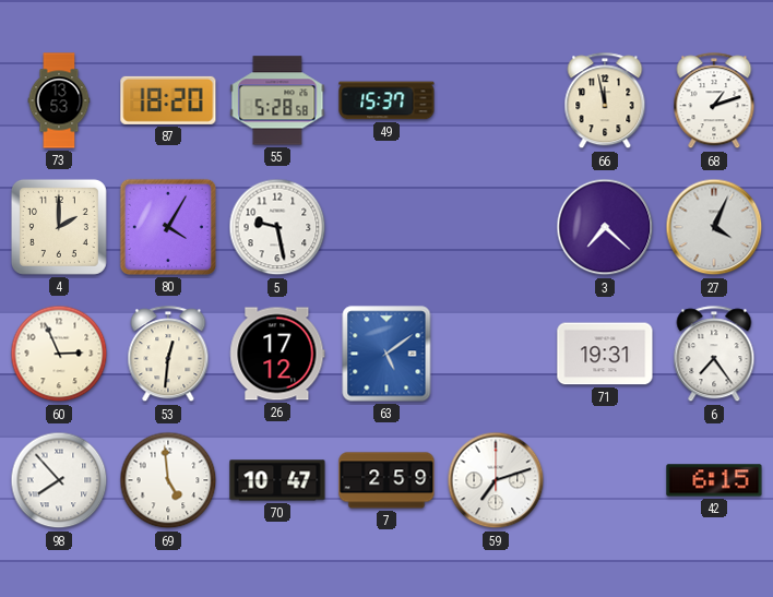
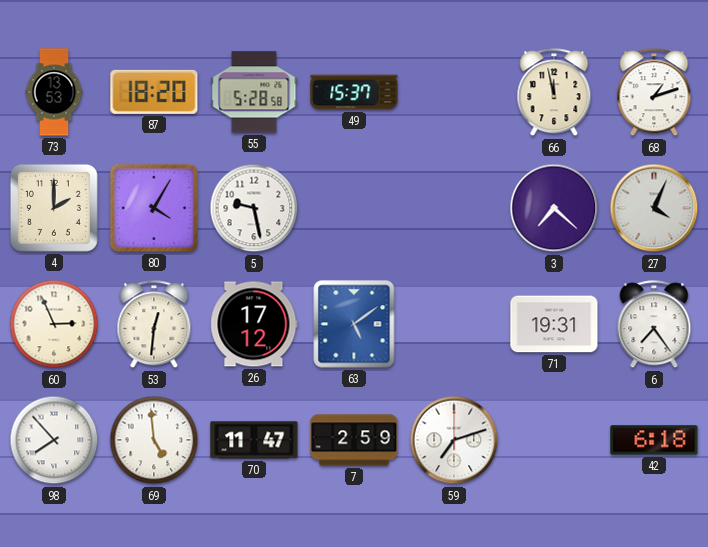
70: 10:47 -> 11:47 (254, 440)
42: 6:15 -> 6:18 (654, 440)
